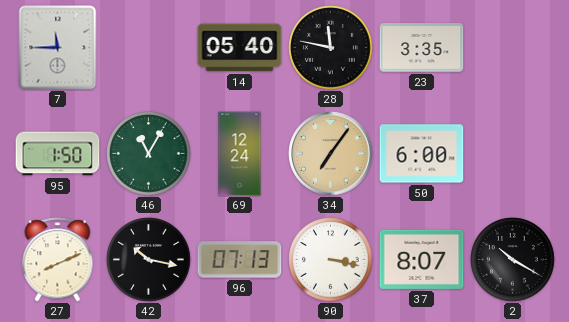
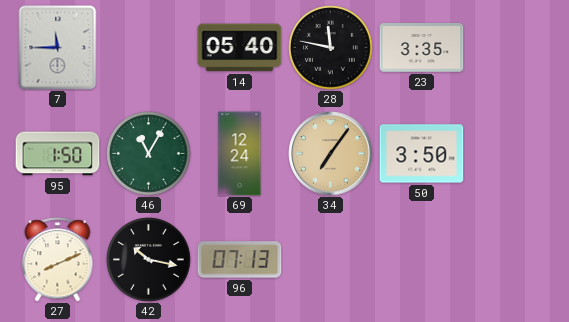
50: 6:00 -> 3:50 (422, 154)
90: 3:17 -> none (331, 260)
37: 8:07 -> none (422, 259)
2: 10:20 -> none (513, 260)
